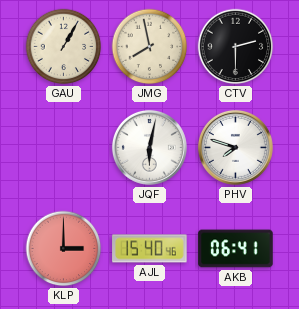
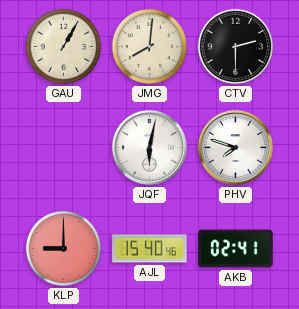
JMG: 7:58 -> 8:01 (150, 47)
KLP: 3:00 -> 9:00 (64, 249)
AKB: 06:41 -> 02:41 (236, 249)
